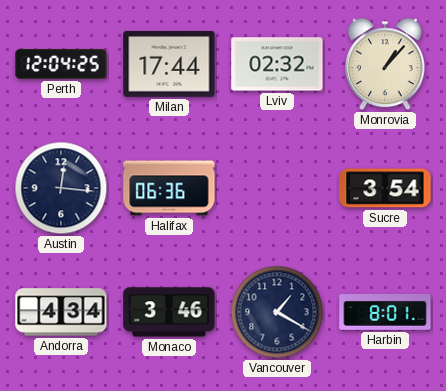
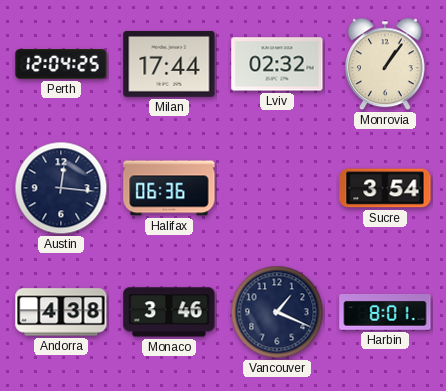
Monrovia: 1:07 -> 1:06 (386, 64)
Andorra: 4:34 -> 4:38 (61, 312)
Vancouver: 1:20 -> 1:19 (277, 312)
